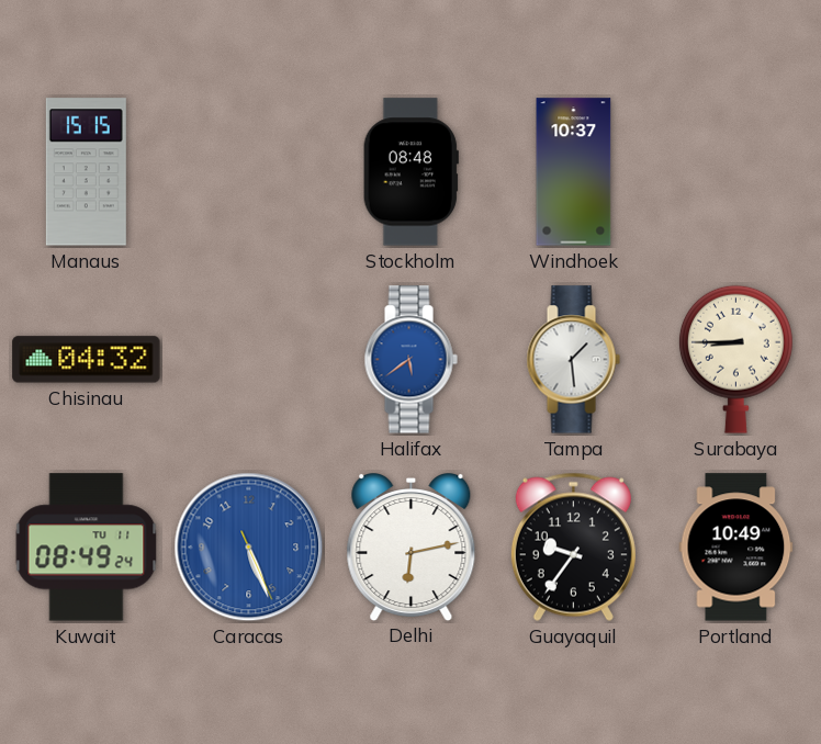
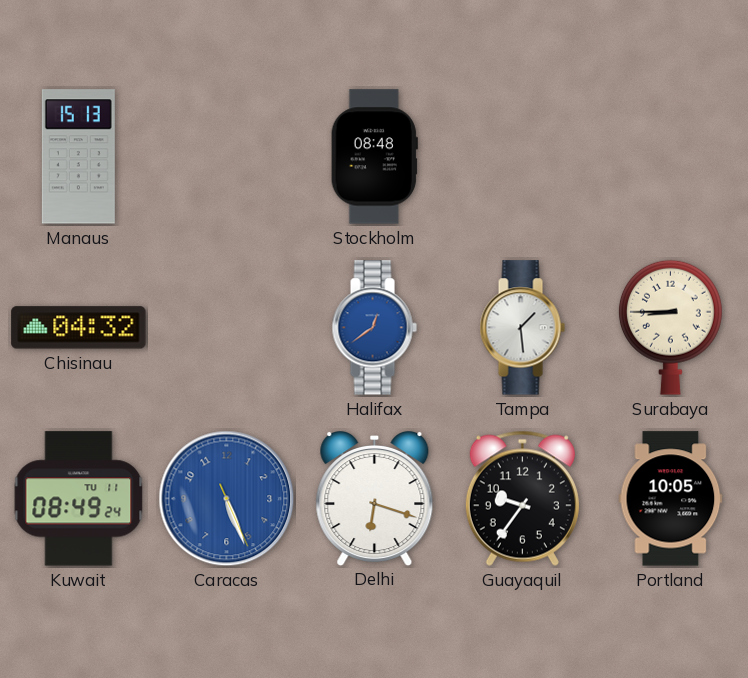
Manaus: 15:15 -> 15:13 (78, 157)
Windhoek: 10:37 -> none (574, 172)
Halifax: 5:39 -> 12:39 (374, 328)
Delhi: 6:13 -> 6:18 (375, 499)
Portland: 10:49 -> 10:05 (671, 499)
